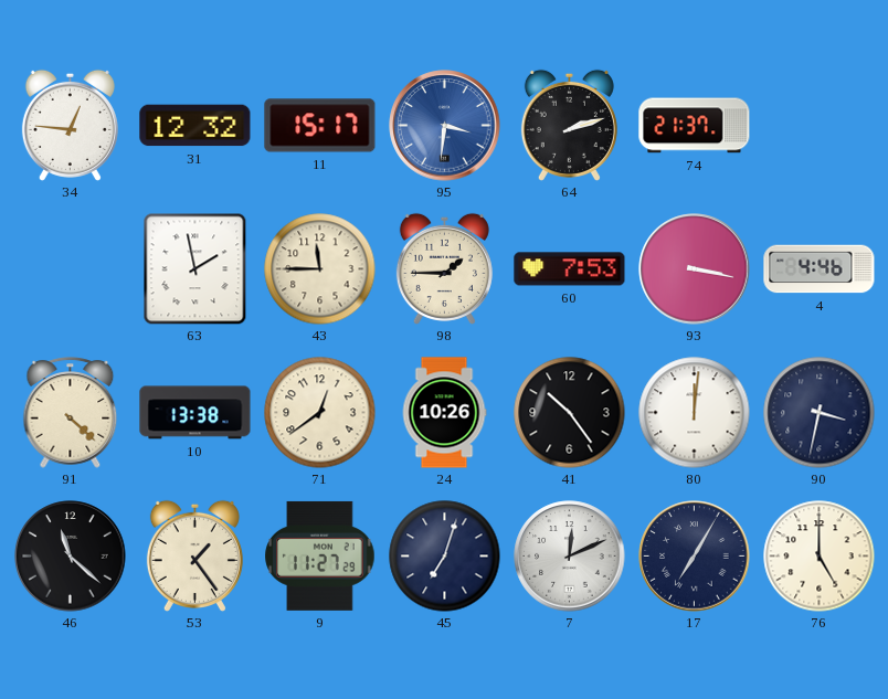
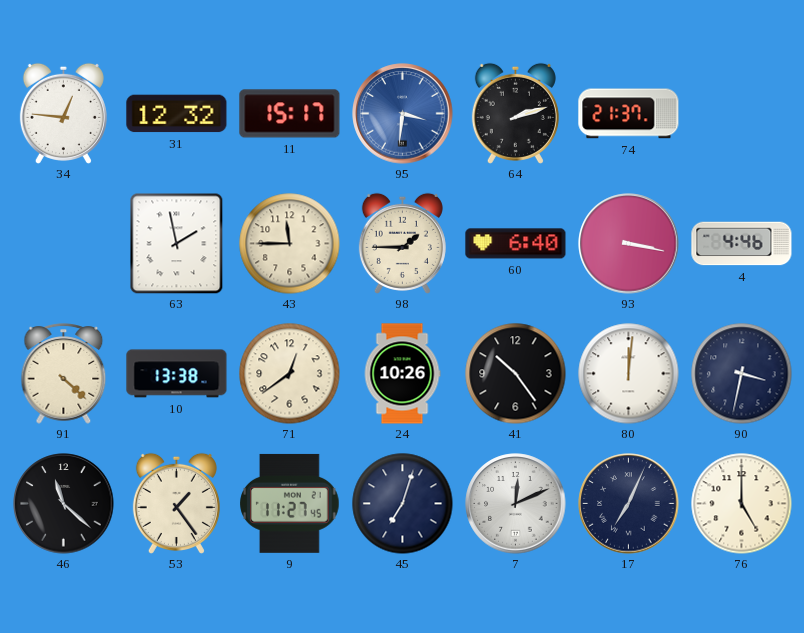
60: 7:53 -> 6:40 (516, 244)
9: 11:27:29 -> 11:27:45 (290, 503)
17: 7:05 -> 7:04 (629, 504)
